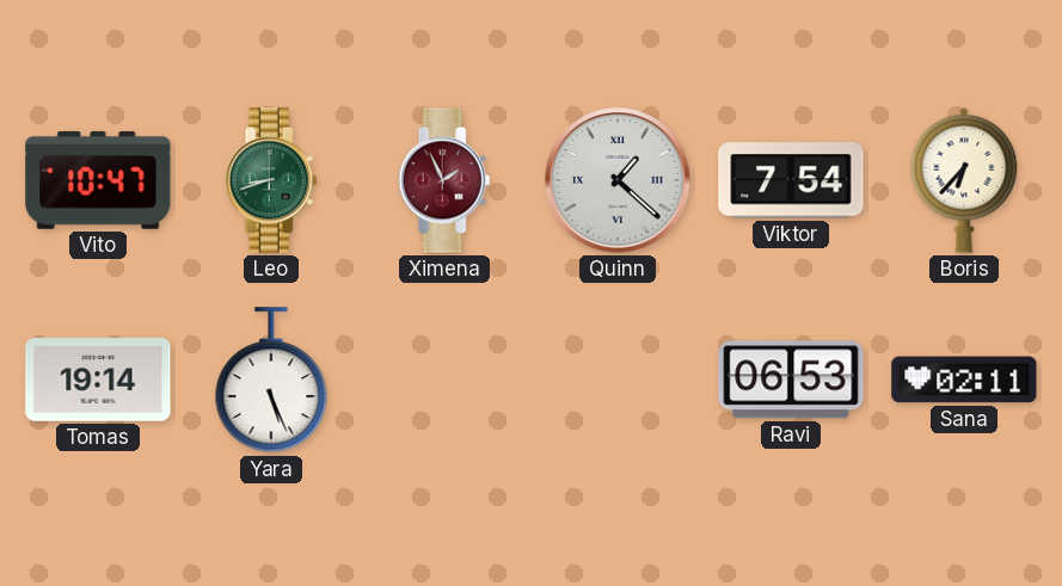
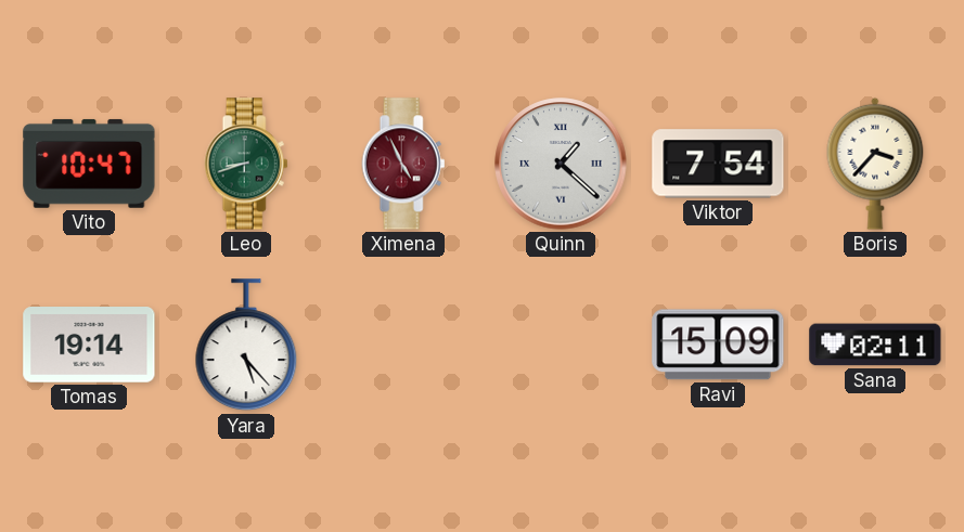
Ximena: 1:56 -> 4:56 (403, 164)
Boris: 6:37 -> 3:37 (875, 164)
Yara: 5:26 -> 5:23 (246, 346)
Ravi: 06:53 -> 15:09 (718, 345)
